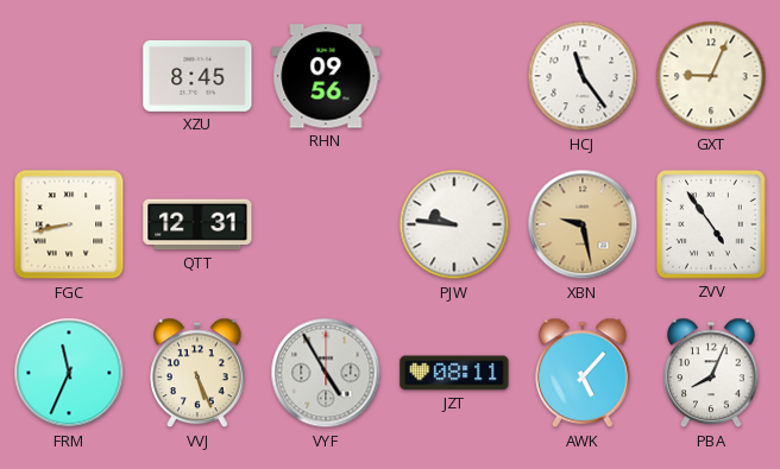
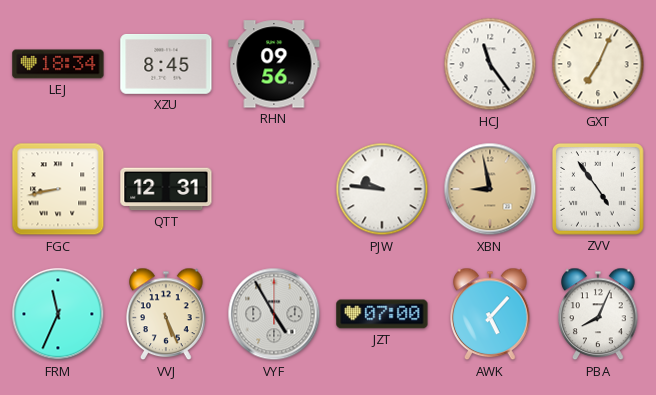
LEJ: none -> 18:34 (58, 64)
GXT: 9:04 -> 7:04 (598, 64)
XBN: 9:28 -> 8:58 (490, 189)
JZT: 08:11 -> 07:00 (382, 314)
